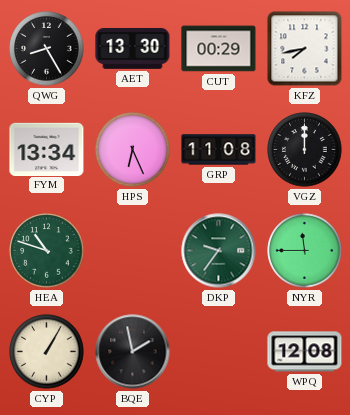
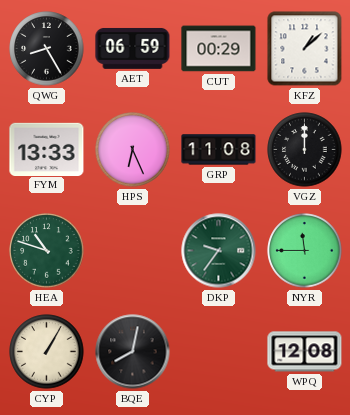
AET: 13:30 -> 06:59 (133, 48)
KFZ: 7:43 -> 1:08 (305, 49)
FYM: 13:34 -> 13:33 (47, 149)
BQE: 1:58 -> 8:02 (133, 352)
